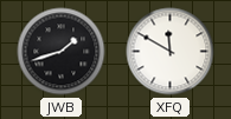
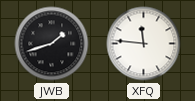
XFQ: 11:50 -> 11:46 (144, 44)
